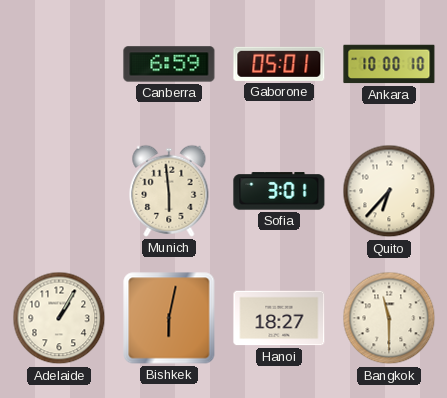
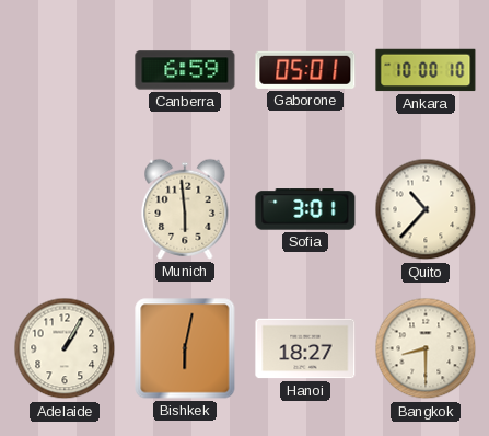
Quito: 6:37 -> 10:37 (426, 209)
Bangkok: 11:30 -> 8:30 (426, 348)
